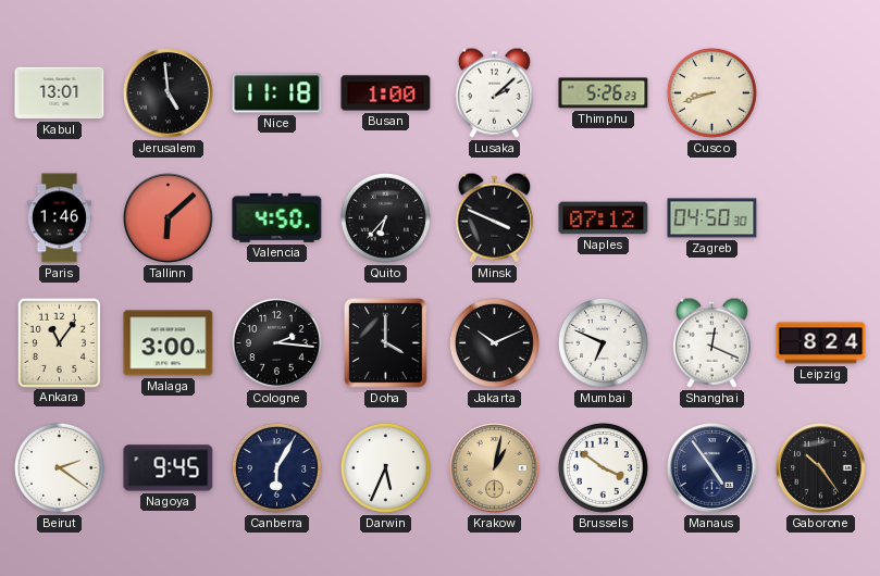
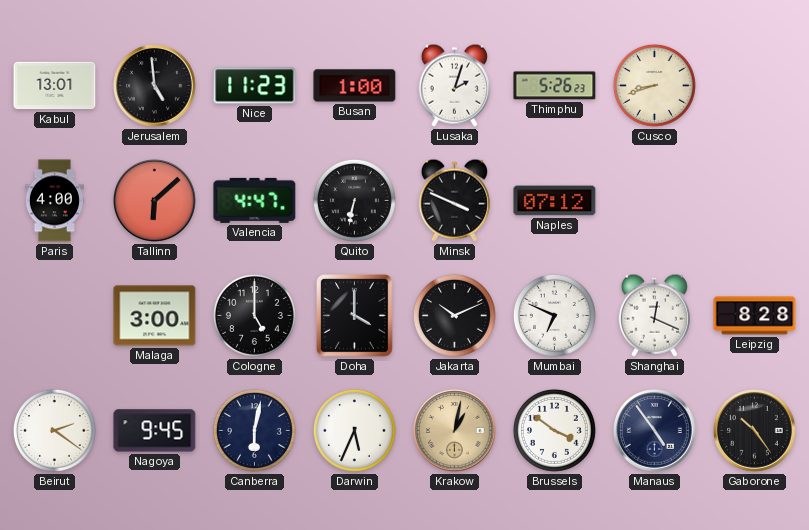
Nice: 11:18 -> 11:23 (255, 86)
Lusaka: 2:08 -> 2:03 (454, 85)
Paris: 1:46 -> 4:00 (54, 201)
Valencia: 4:50 -> 4:47 (255, 200)
Quito: 6:37 -> 6:32 (354, 200)
Zagreb: 04:50 -> none (712, 218)
Ankara: 11:06 -> none (59, 342)
Cologne: 2:16 -> 5:00 (254, 315)
Leipzig: 8:24 -> 8:28 (755, 316)
Canberra: 6:05 -> 6:02 (254, 430)
